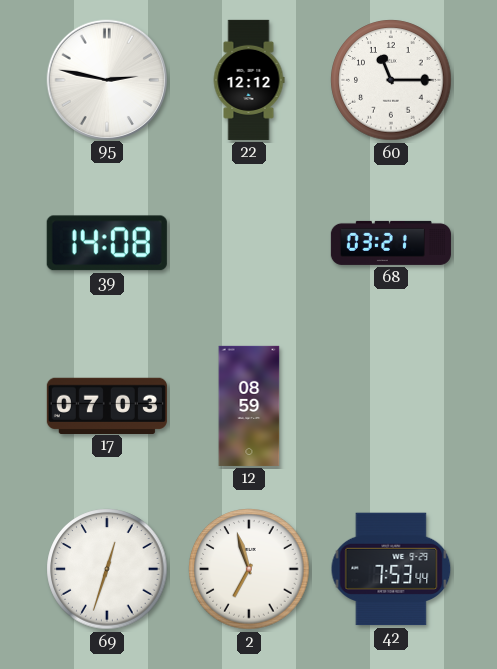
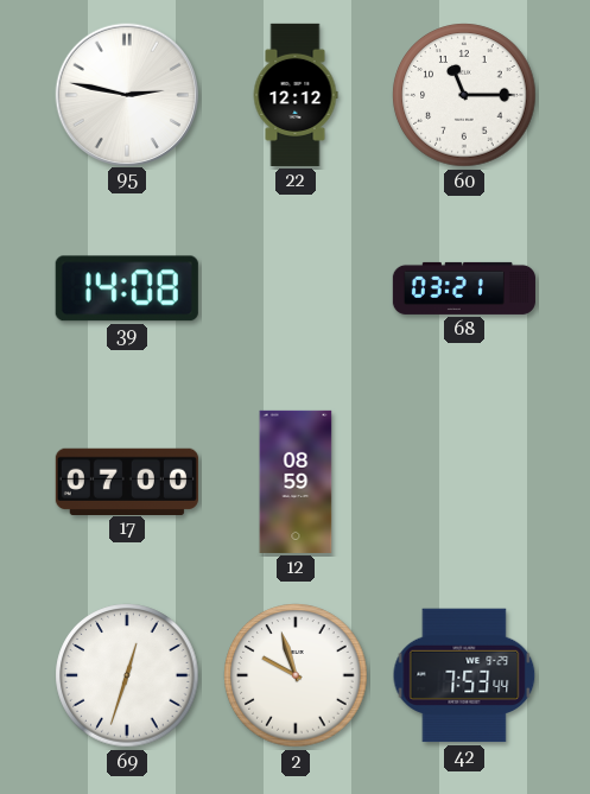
17: 07:03 -> 07:00 (127, 481)
2: 6:57 -> 9:57 (296, 675)
